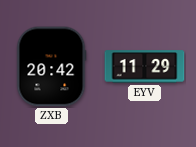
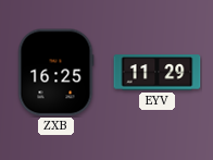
ZXB: 20:42 -> 16:25 (55, 73)
